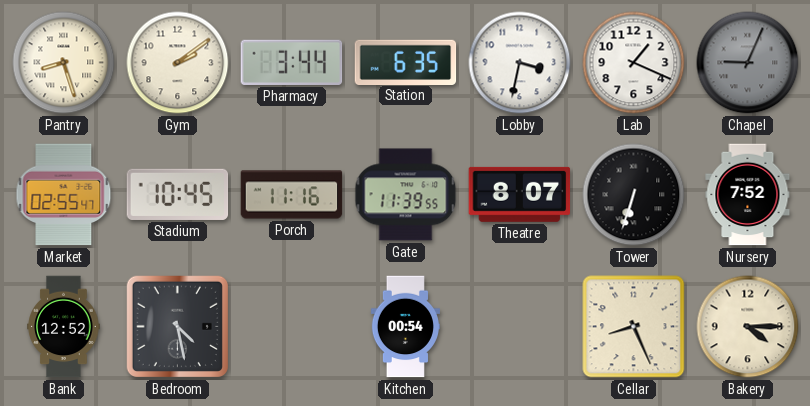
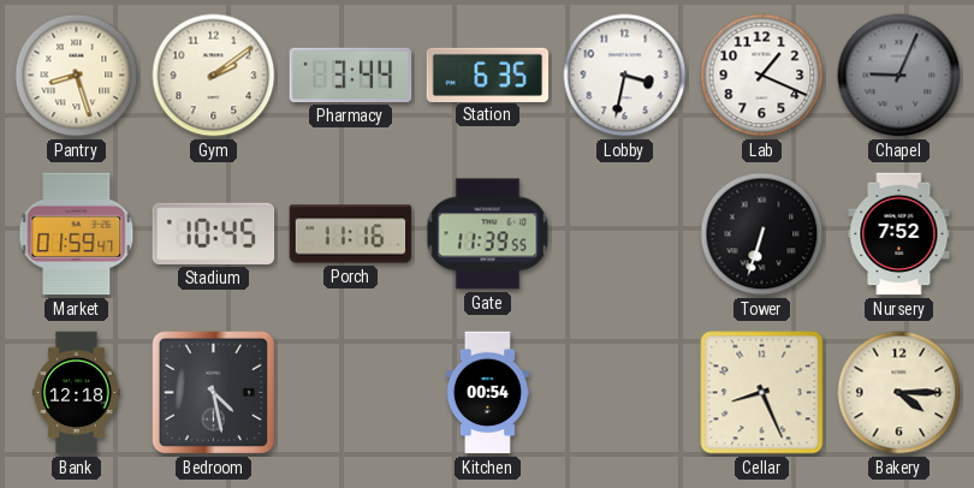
Market: 02:55 -> 01:59 (77, 234)
Theatre: 8:07 -> none (520, 194)
Bank: 12:52 -> 12:18 (77, 393)
